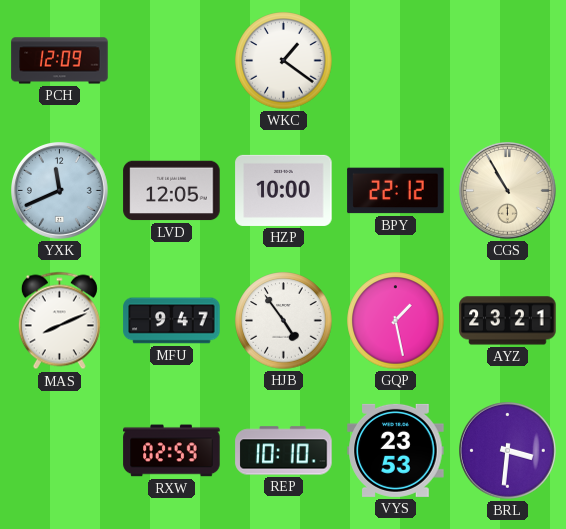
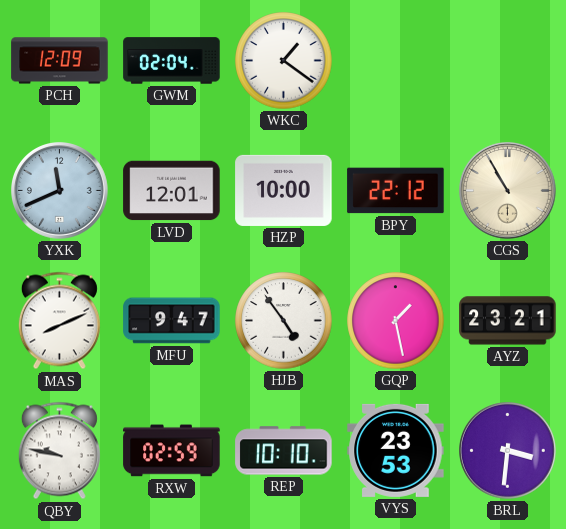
GWM: none -> 02:04 (172, 61)
LVD: 12:05 -> 12:01 (172, 191)
QBY: none -> 9:47 (59, 451)
